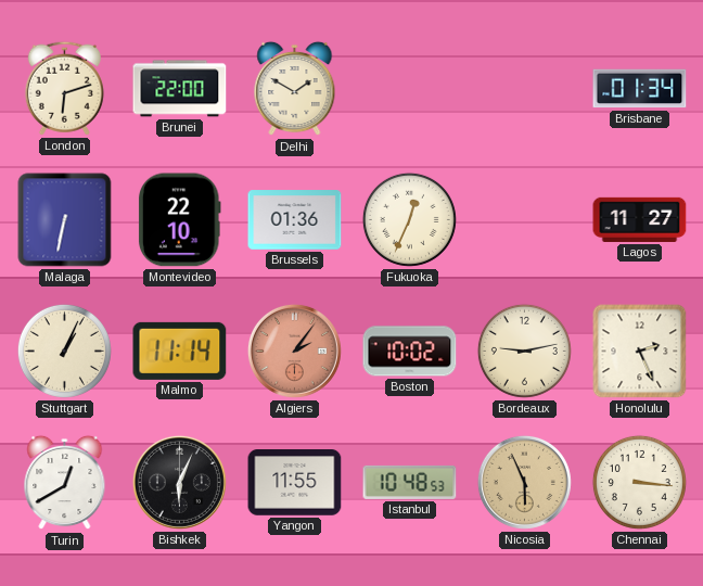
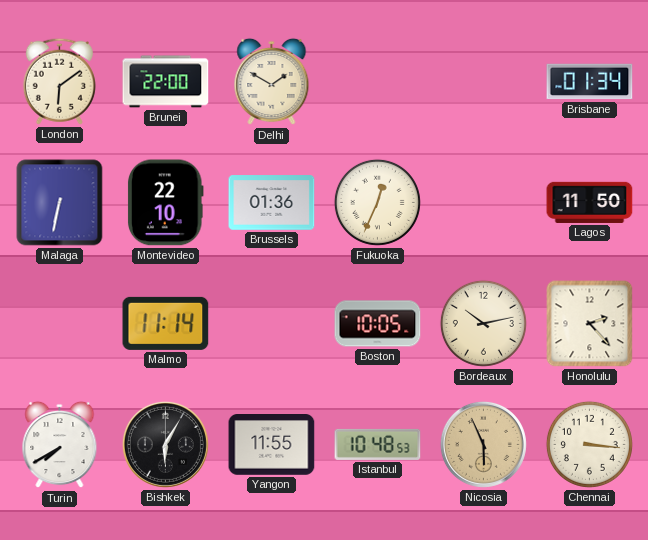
London: 6:12 -> 6:09 (59, 81)
Lagos: 11:27 -> 11:50 (590, 202)
Stuttgart: 1:04 -> none (64, 351)
Algiers: 2:06 -> none (294, 351)
Boston: 10:02 -> 10:05 (378, 324)
Bordeaux: 9:13 -> 10:13 (483, 323)
Honolulu: 2:26 -> 2:23 (590, 324)
Turin: 12:40 -> 7:40 (60, 445)
Bishkek: 6:04 -> 6:05 (165, 444)
